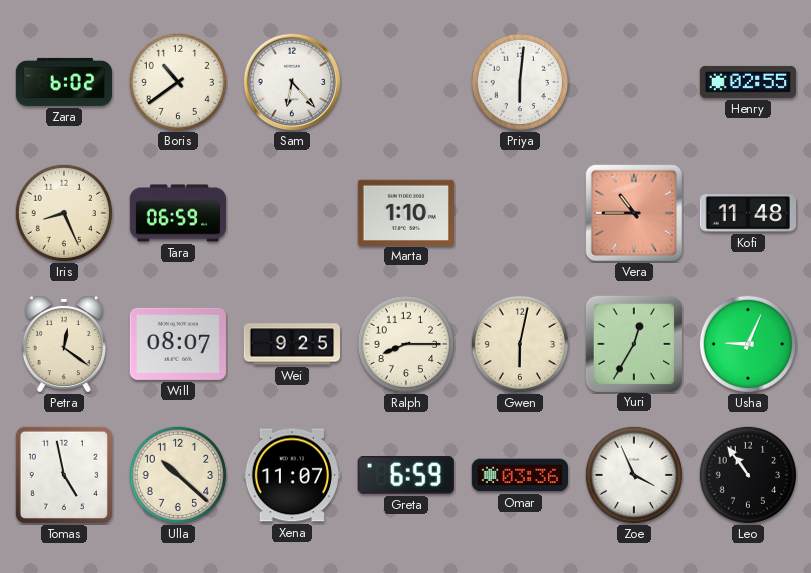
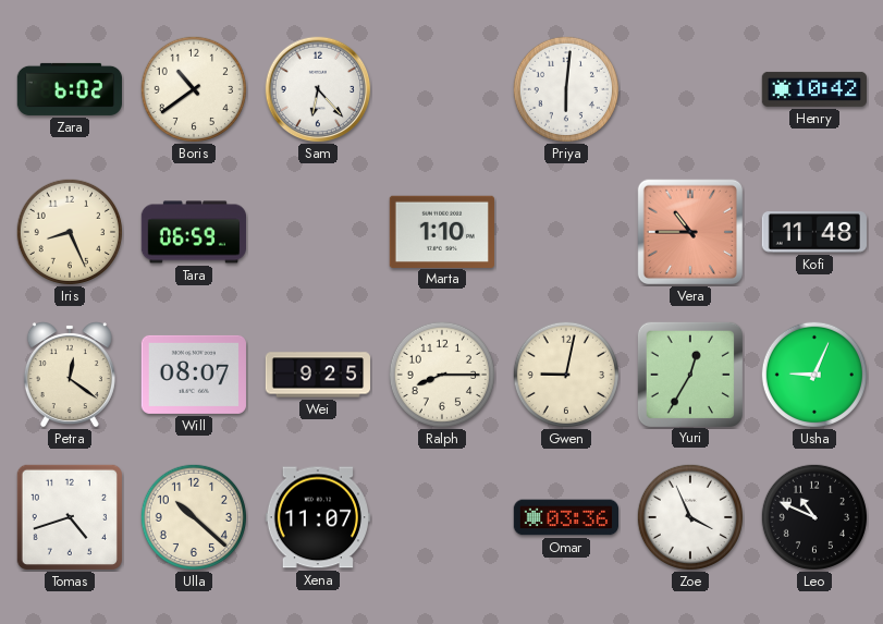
Henry: 02:55 -> 10:42 (813, 89)
Gwen: 6:02 -> 9:02 (565, 374)
Tomas: 4:58 -> 4:42 (70, 517)
Greta: 6:59 -> none (406, 476)
Leo: 10:54 -> 10:49 (813, 516)
